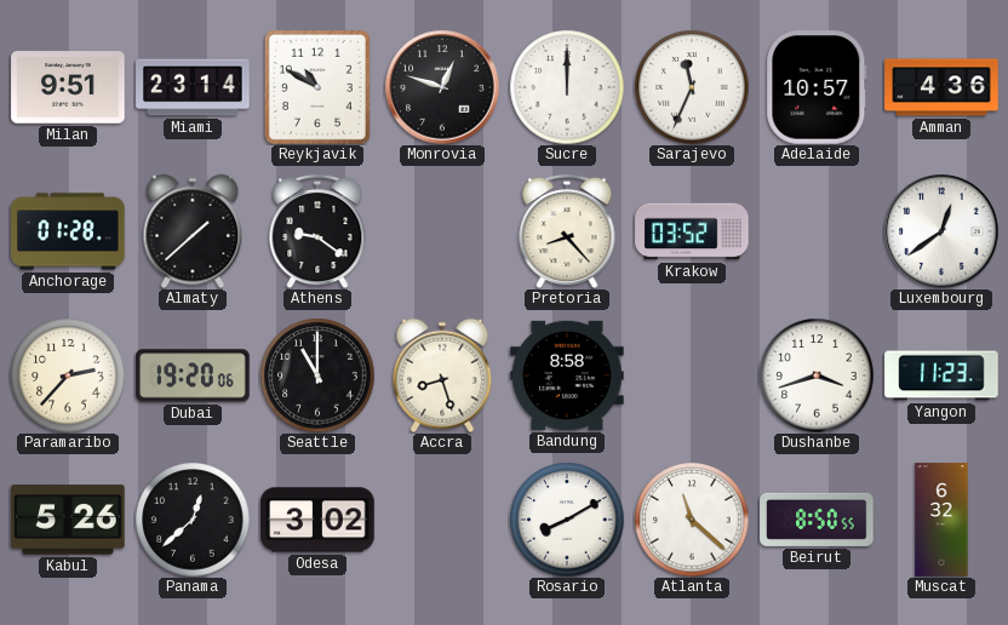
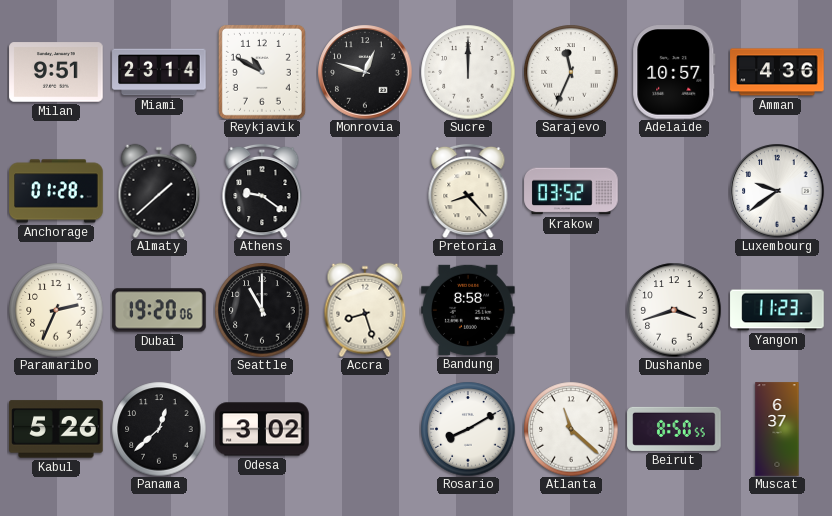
Luxembourg: 12:39 -> 9:39 (777, 191)
Paramaribo: 2:37 -> 2:34 (56, 310)
Muscat: 6:32 -> 6:37 (777, 429)
